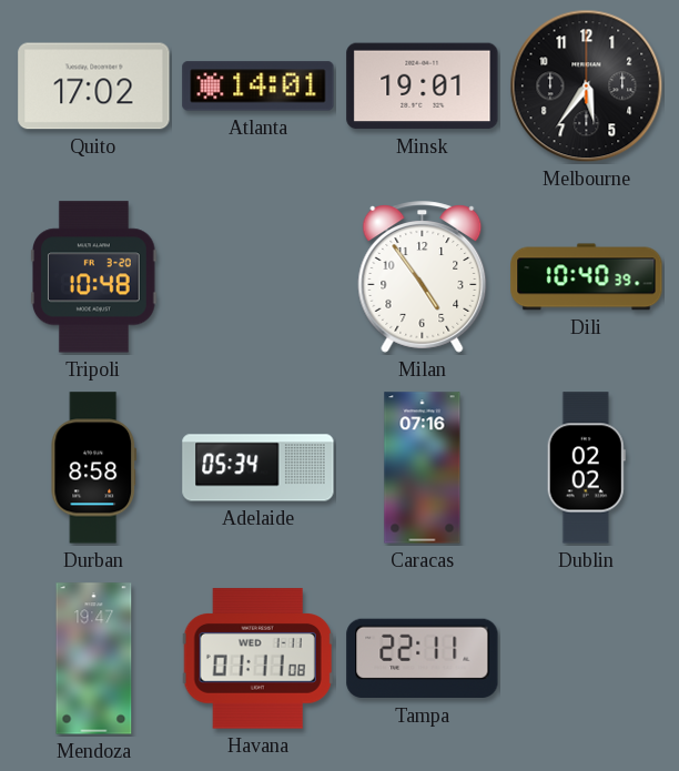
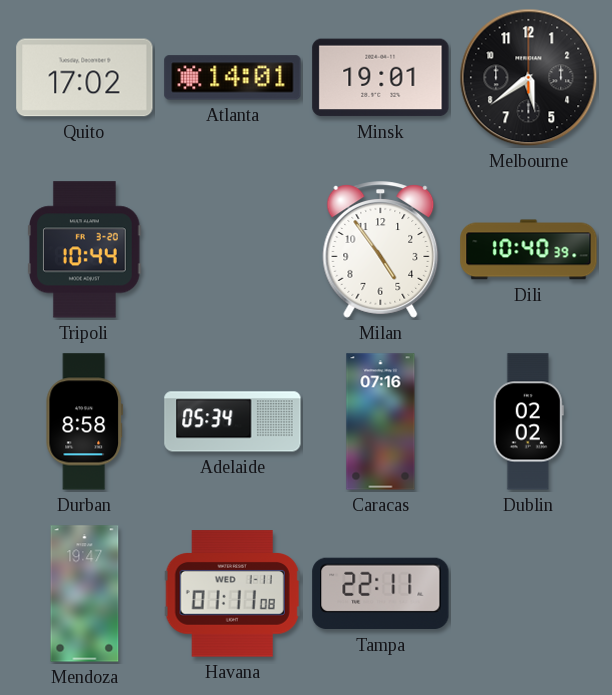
Melbourne: 5:36 -> 5:39 (529, 78)
Tripoli: 10:48 -> 10:44 (85, 250)
